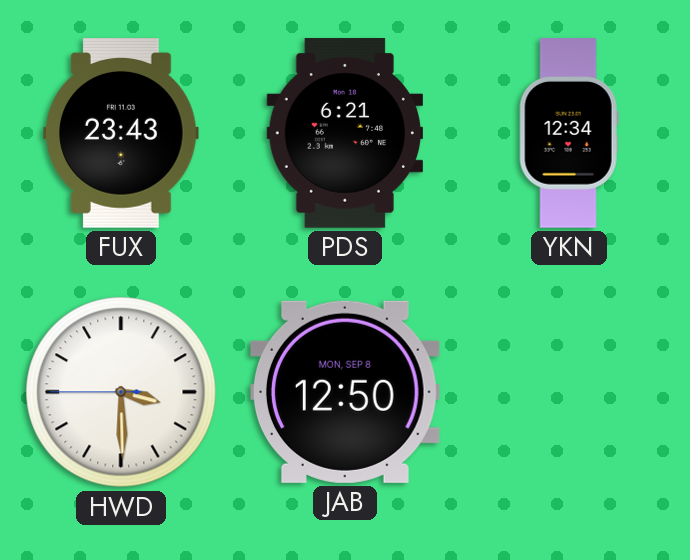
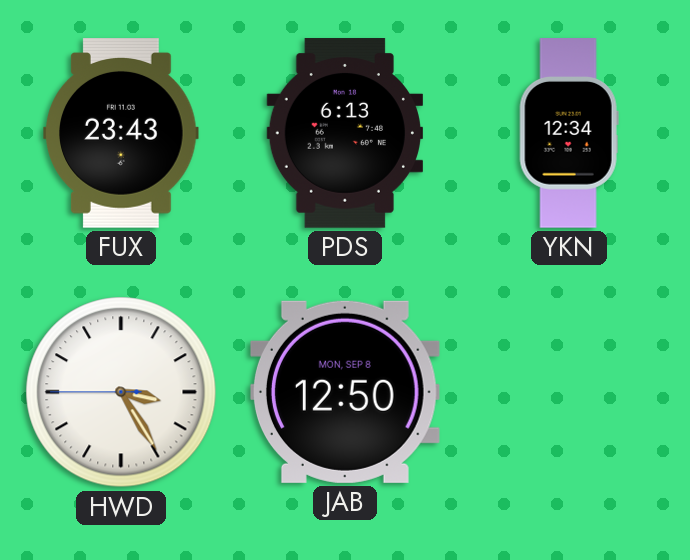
PDS: 6:21 -> 6:13 (345, 133)
HWD: 3:29 -> 3:24 (121, 392)
